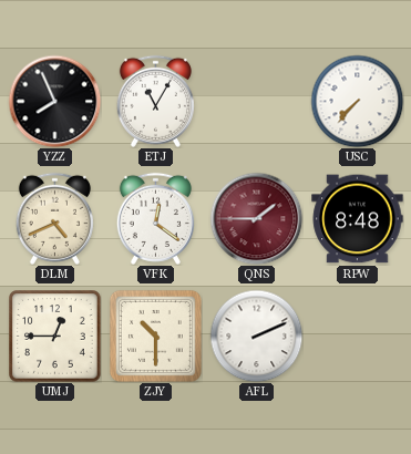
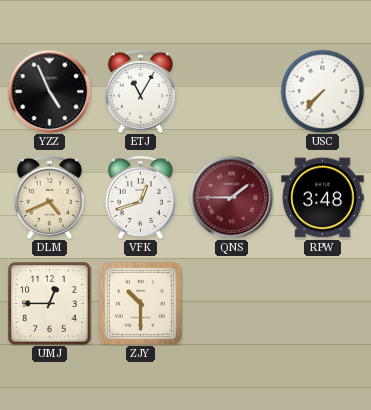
YZZ: 7:56 -> 4:56 (49, 91)
VFK: 12:21 -> 12:42 (140, 197)
RPW: 8:48 -> 3:48 (323, 198)
AFL: 2:11 -> none (256, 336)
